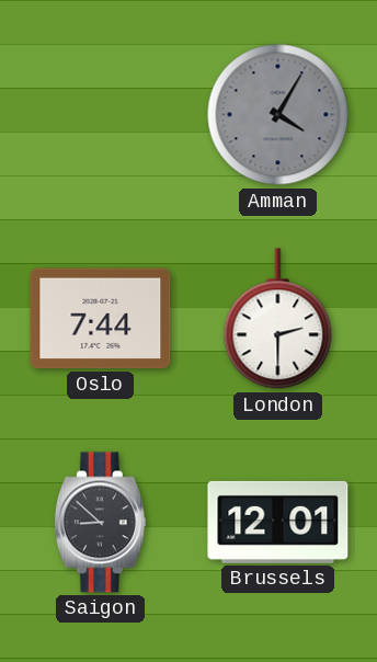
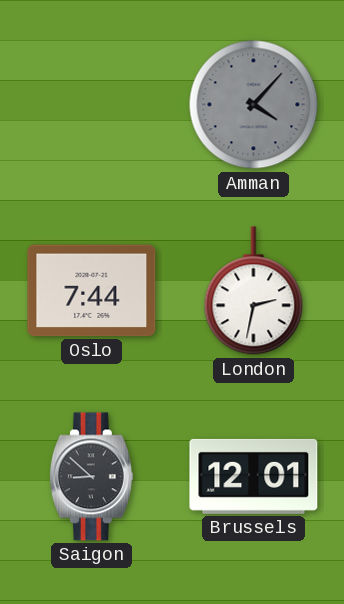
Amman: 4:05 -> 4:07 (254, 105)
London: 2:30 -> 2:32 (254, 291)
